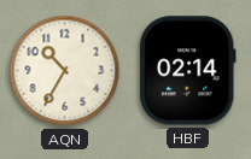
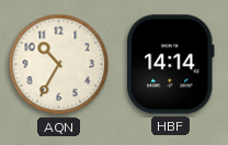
HBF: 02:14 -> 14:14 (171, 65)
